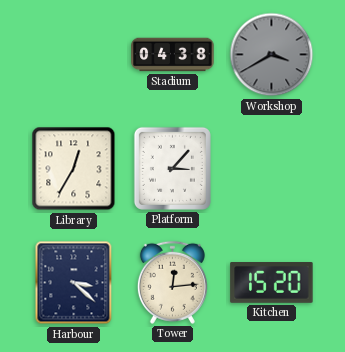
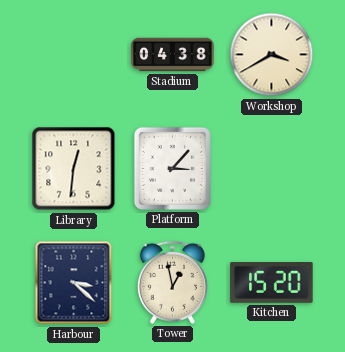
Workshop dial: grey -> cream (272, 55)
Library: 12:35 -> 12:31 (74, 169)
Tower: 12:14 -> 12:58 (172, 282)
